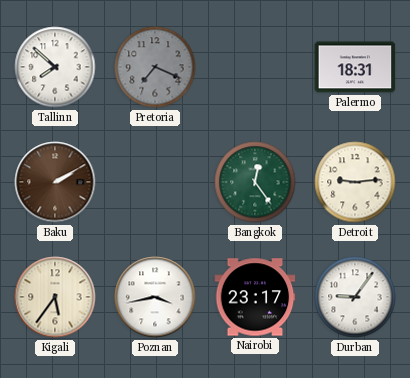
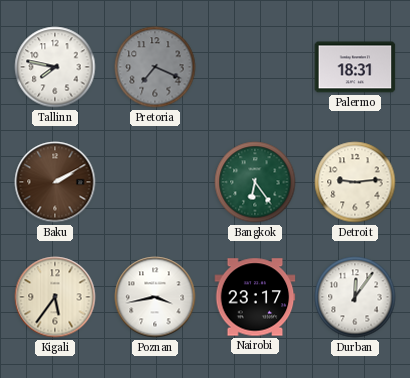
Tallinn: 7:52 -> 7:47 (55, 67)
Bangkok: 12:24 -> 6:24 (255, 182)
Durban: 9:06 -> 12:06 (355, 297)
